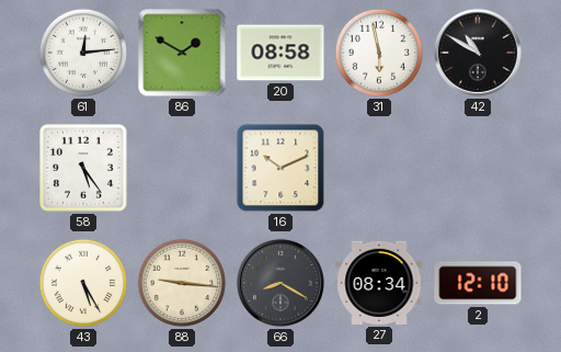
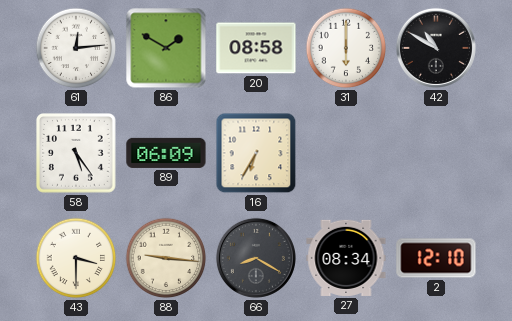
31: 5:58 -> 6:00 (346, 48)
89: none -> 06:09 (166, 153)
16: 10:11 -> 6:35 (256, 153)
43: 5:25 -> 3:30 (76, 258)
